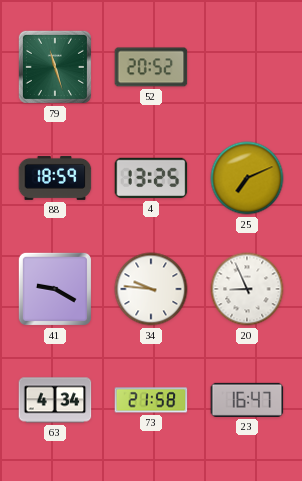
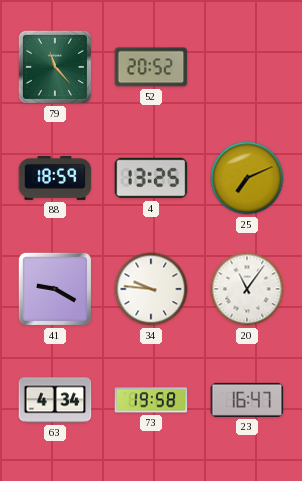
79: 11:27 -> 11:23 (55, 67)
20: 8:56 -> 11:06 (247, 289)
73: 21:58 -> 19:58 (151, 400)
